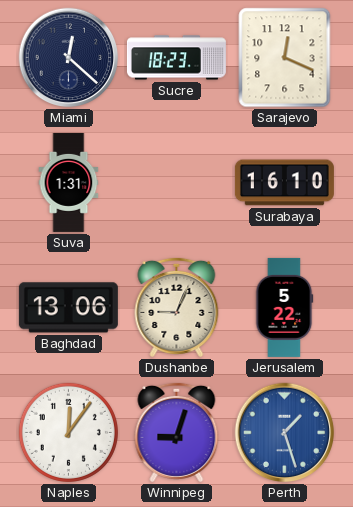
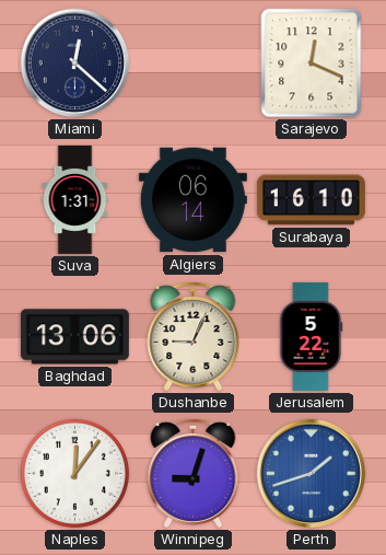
Sucre: 18:23 -> none (176, 58)
Algiers: none -> 06:14 (192, 200)
Perth: 1:27 -> 1:42 (312, 474)
